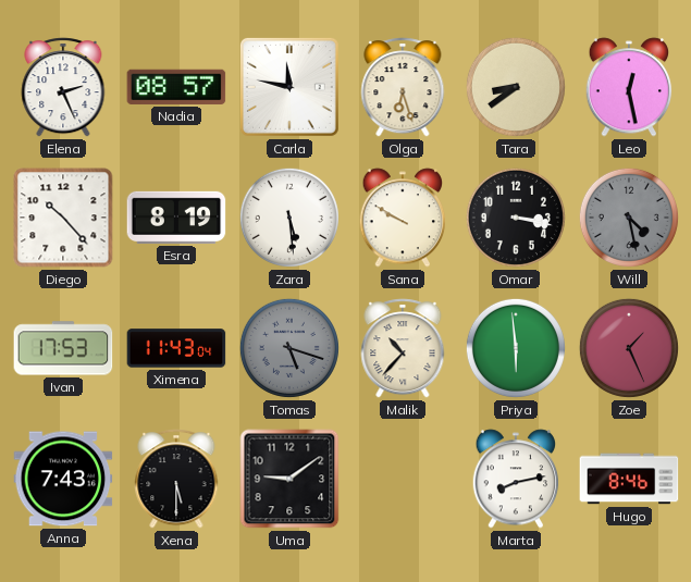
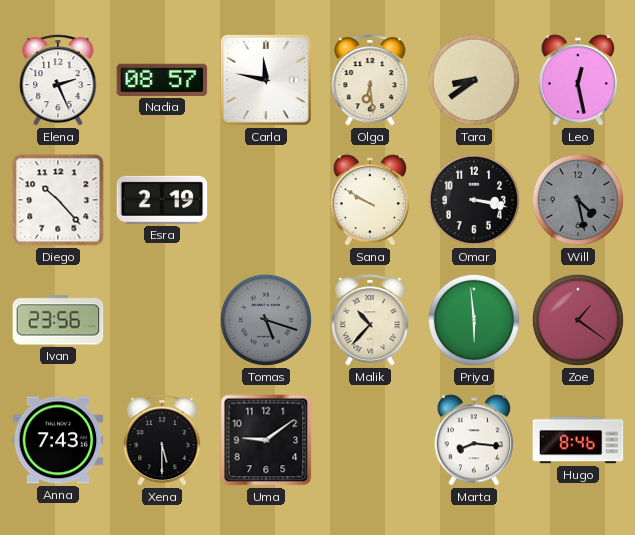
Olga: 6:27 -> 6:29 (370, 80)
Esra: 8:19 -> 2:19 (162, 200)
Zara: 5:29 -> none (289, 218)
Ivan: 17:53 -> 23:56 (58, 320)
Ximena: 11:43 -> none (176, 348)
Zoe: 1:26 -> 1:21 (578, 320)
Marta: 8:13 -> 8:16 (474, 440)
